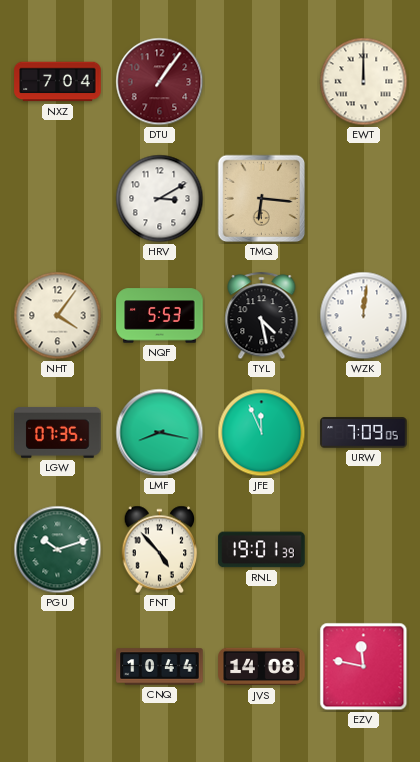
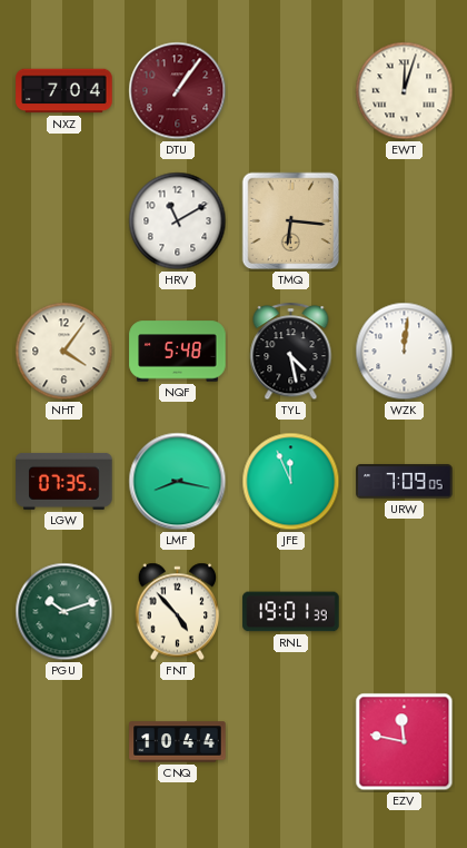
EWT: 12:00 -> 12:03 (405, 91)
HRV: 3:10 -> 11:10 (178, 221)
NQF: 5:53 -> 5:48 (178, 352)
JVS: 14:08 -> none (262, 667)
